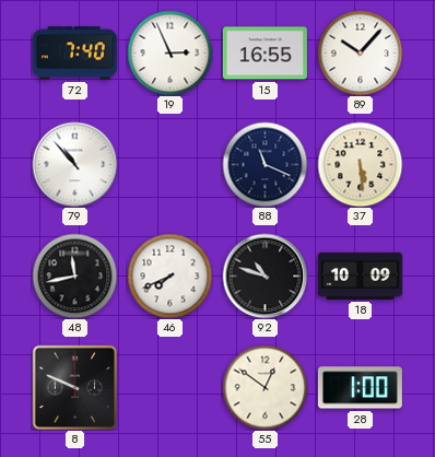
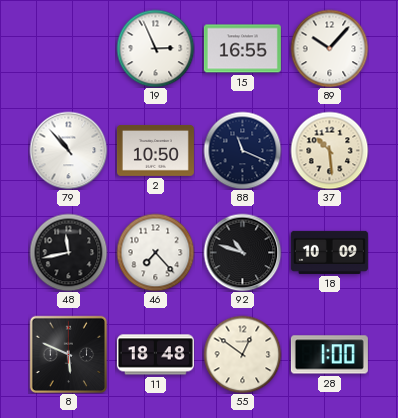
72: 7:40 -> none (74, 54)
2: none -> 10:50 (155, 150)
37: 5:29 -> 10:29 (329, 150)
46: 7:41 -> 7:23 (155, 252)
8: 9:49 -> 5:49 (68, 354)
11: none -> 18:48 (155, 355)
